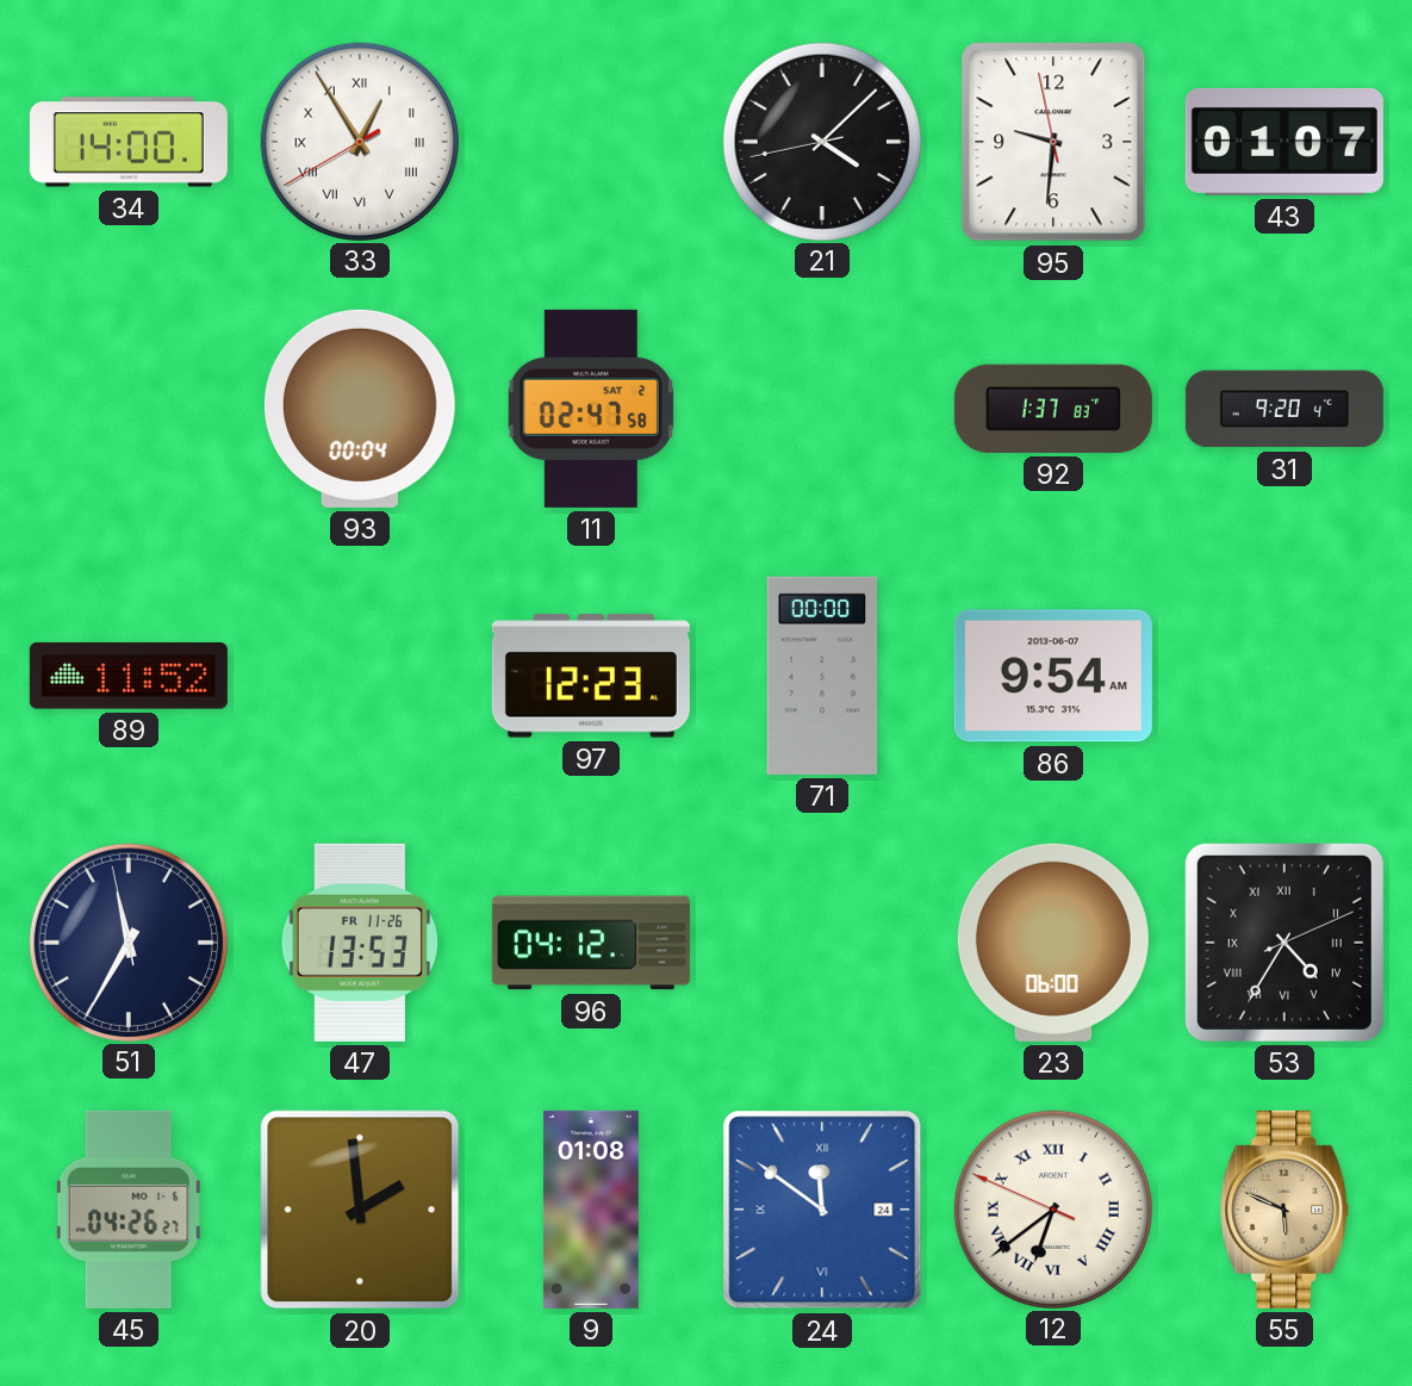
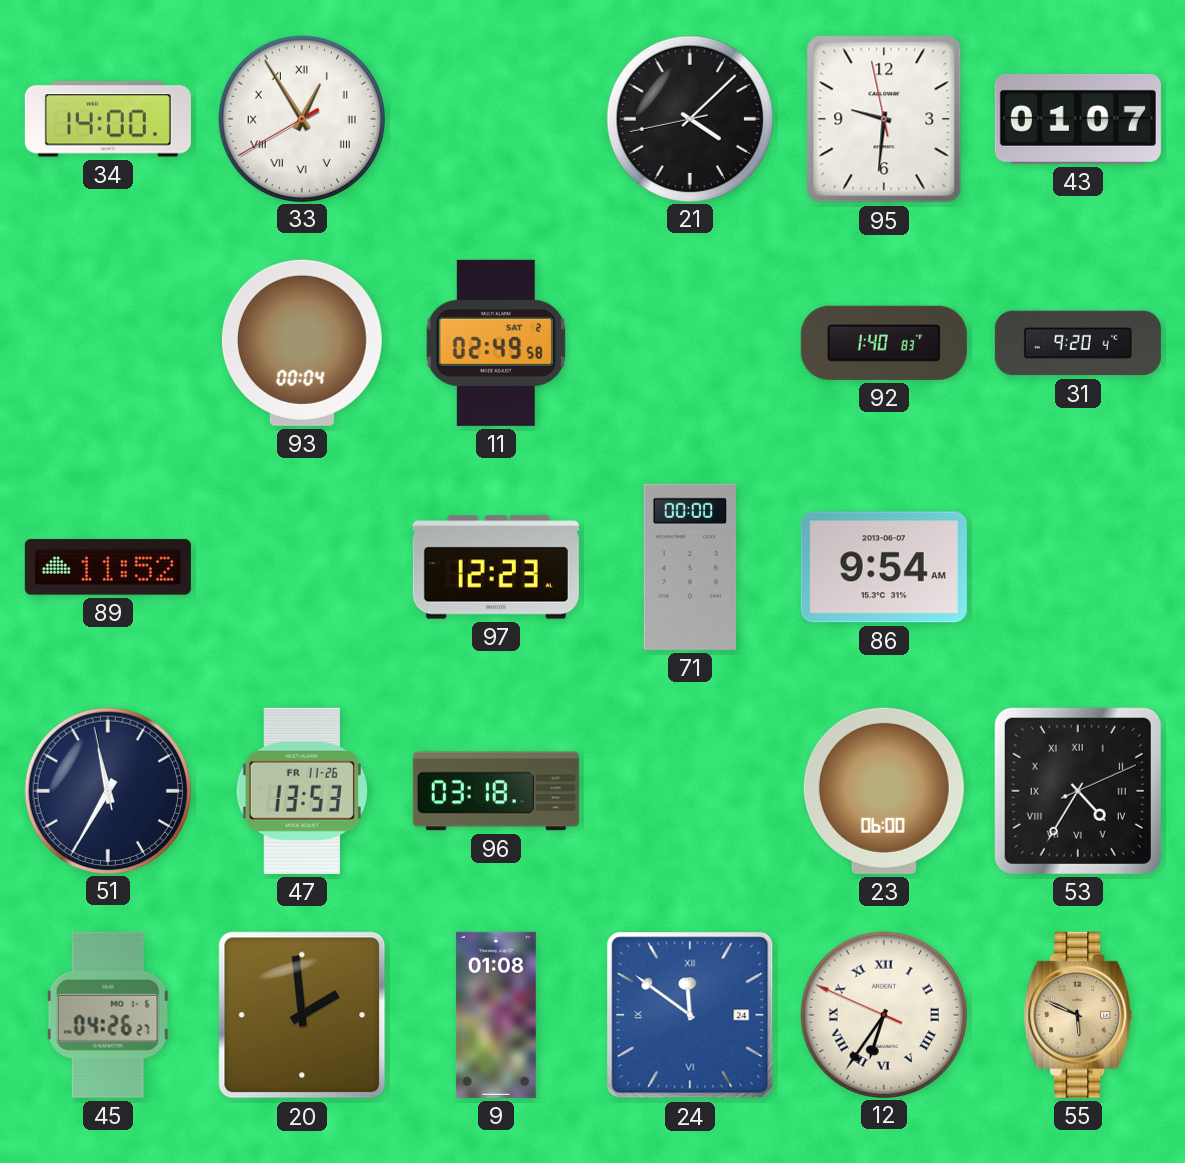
11: 02:47 -> 02:49 (496, 343)
92: 1:37 -> 1:40 (884, 343)
96: 04:12 -> 03:18 (496, 791)
12: 6:38 -> 6:35 (883, 1014)
